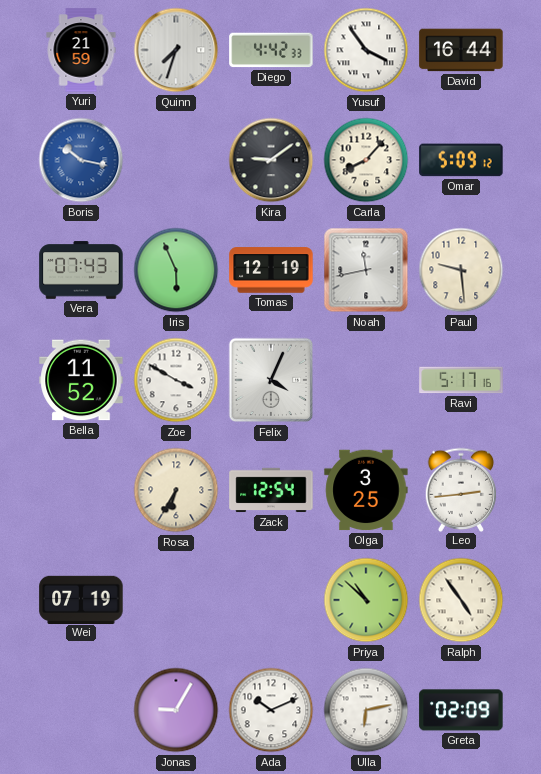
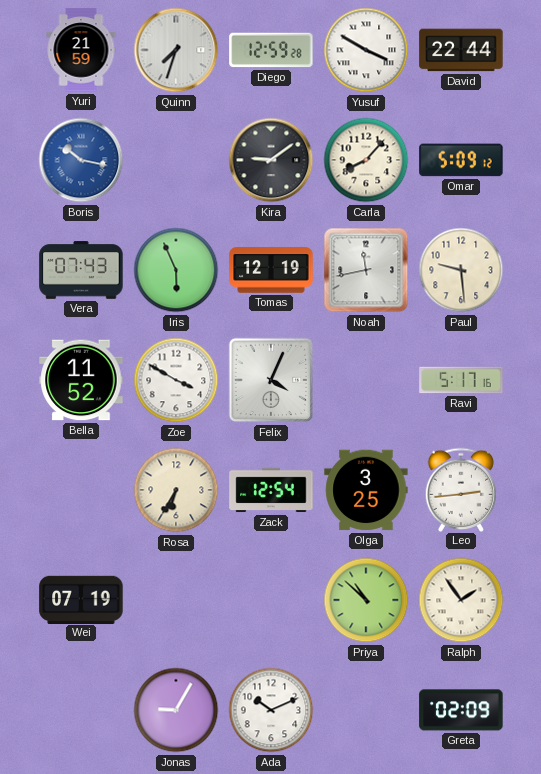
Diego: 4:42 -> 12:59 (271, 50)
Yusuf: 3:54 -> 3:50 (366, 50)
David: 16:44 -> 22:44 (461, 50)
Ralph: 4:54 -> 1:54 (461, 600)
Ulla: 6:13 -> none (366, 710)
